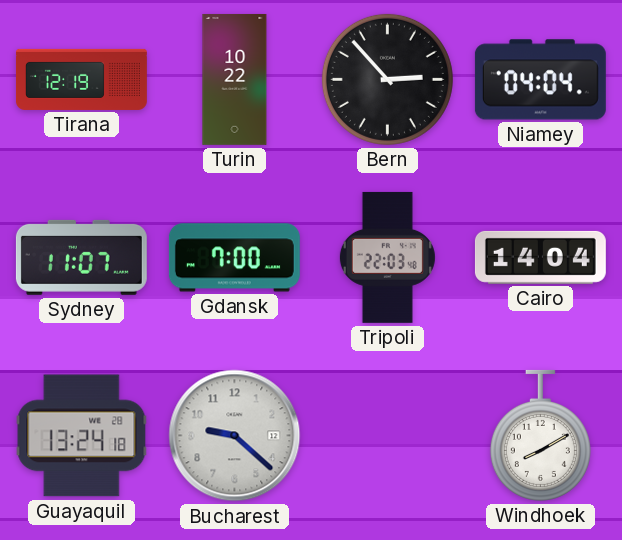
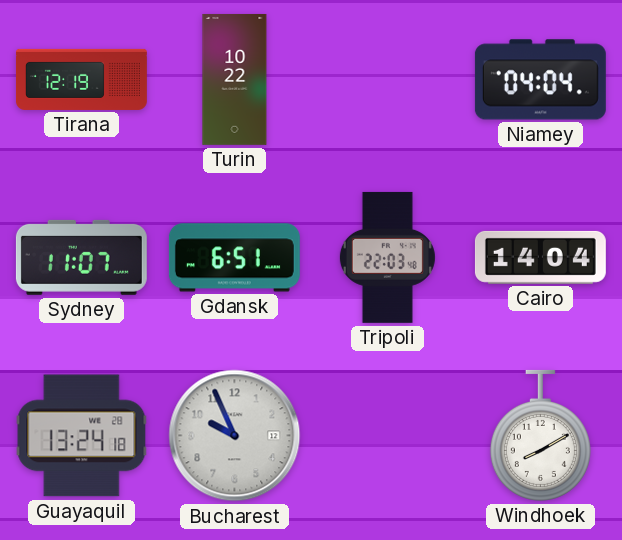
Bern: 2:53 -> none (387, 79)
Gdansk: 7:00 -> 6:51 (234, 258)
Bucharest: 9:22 -> 9:56 (235, 436)
